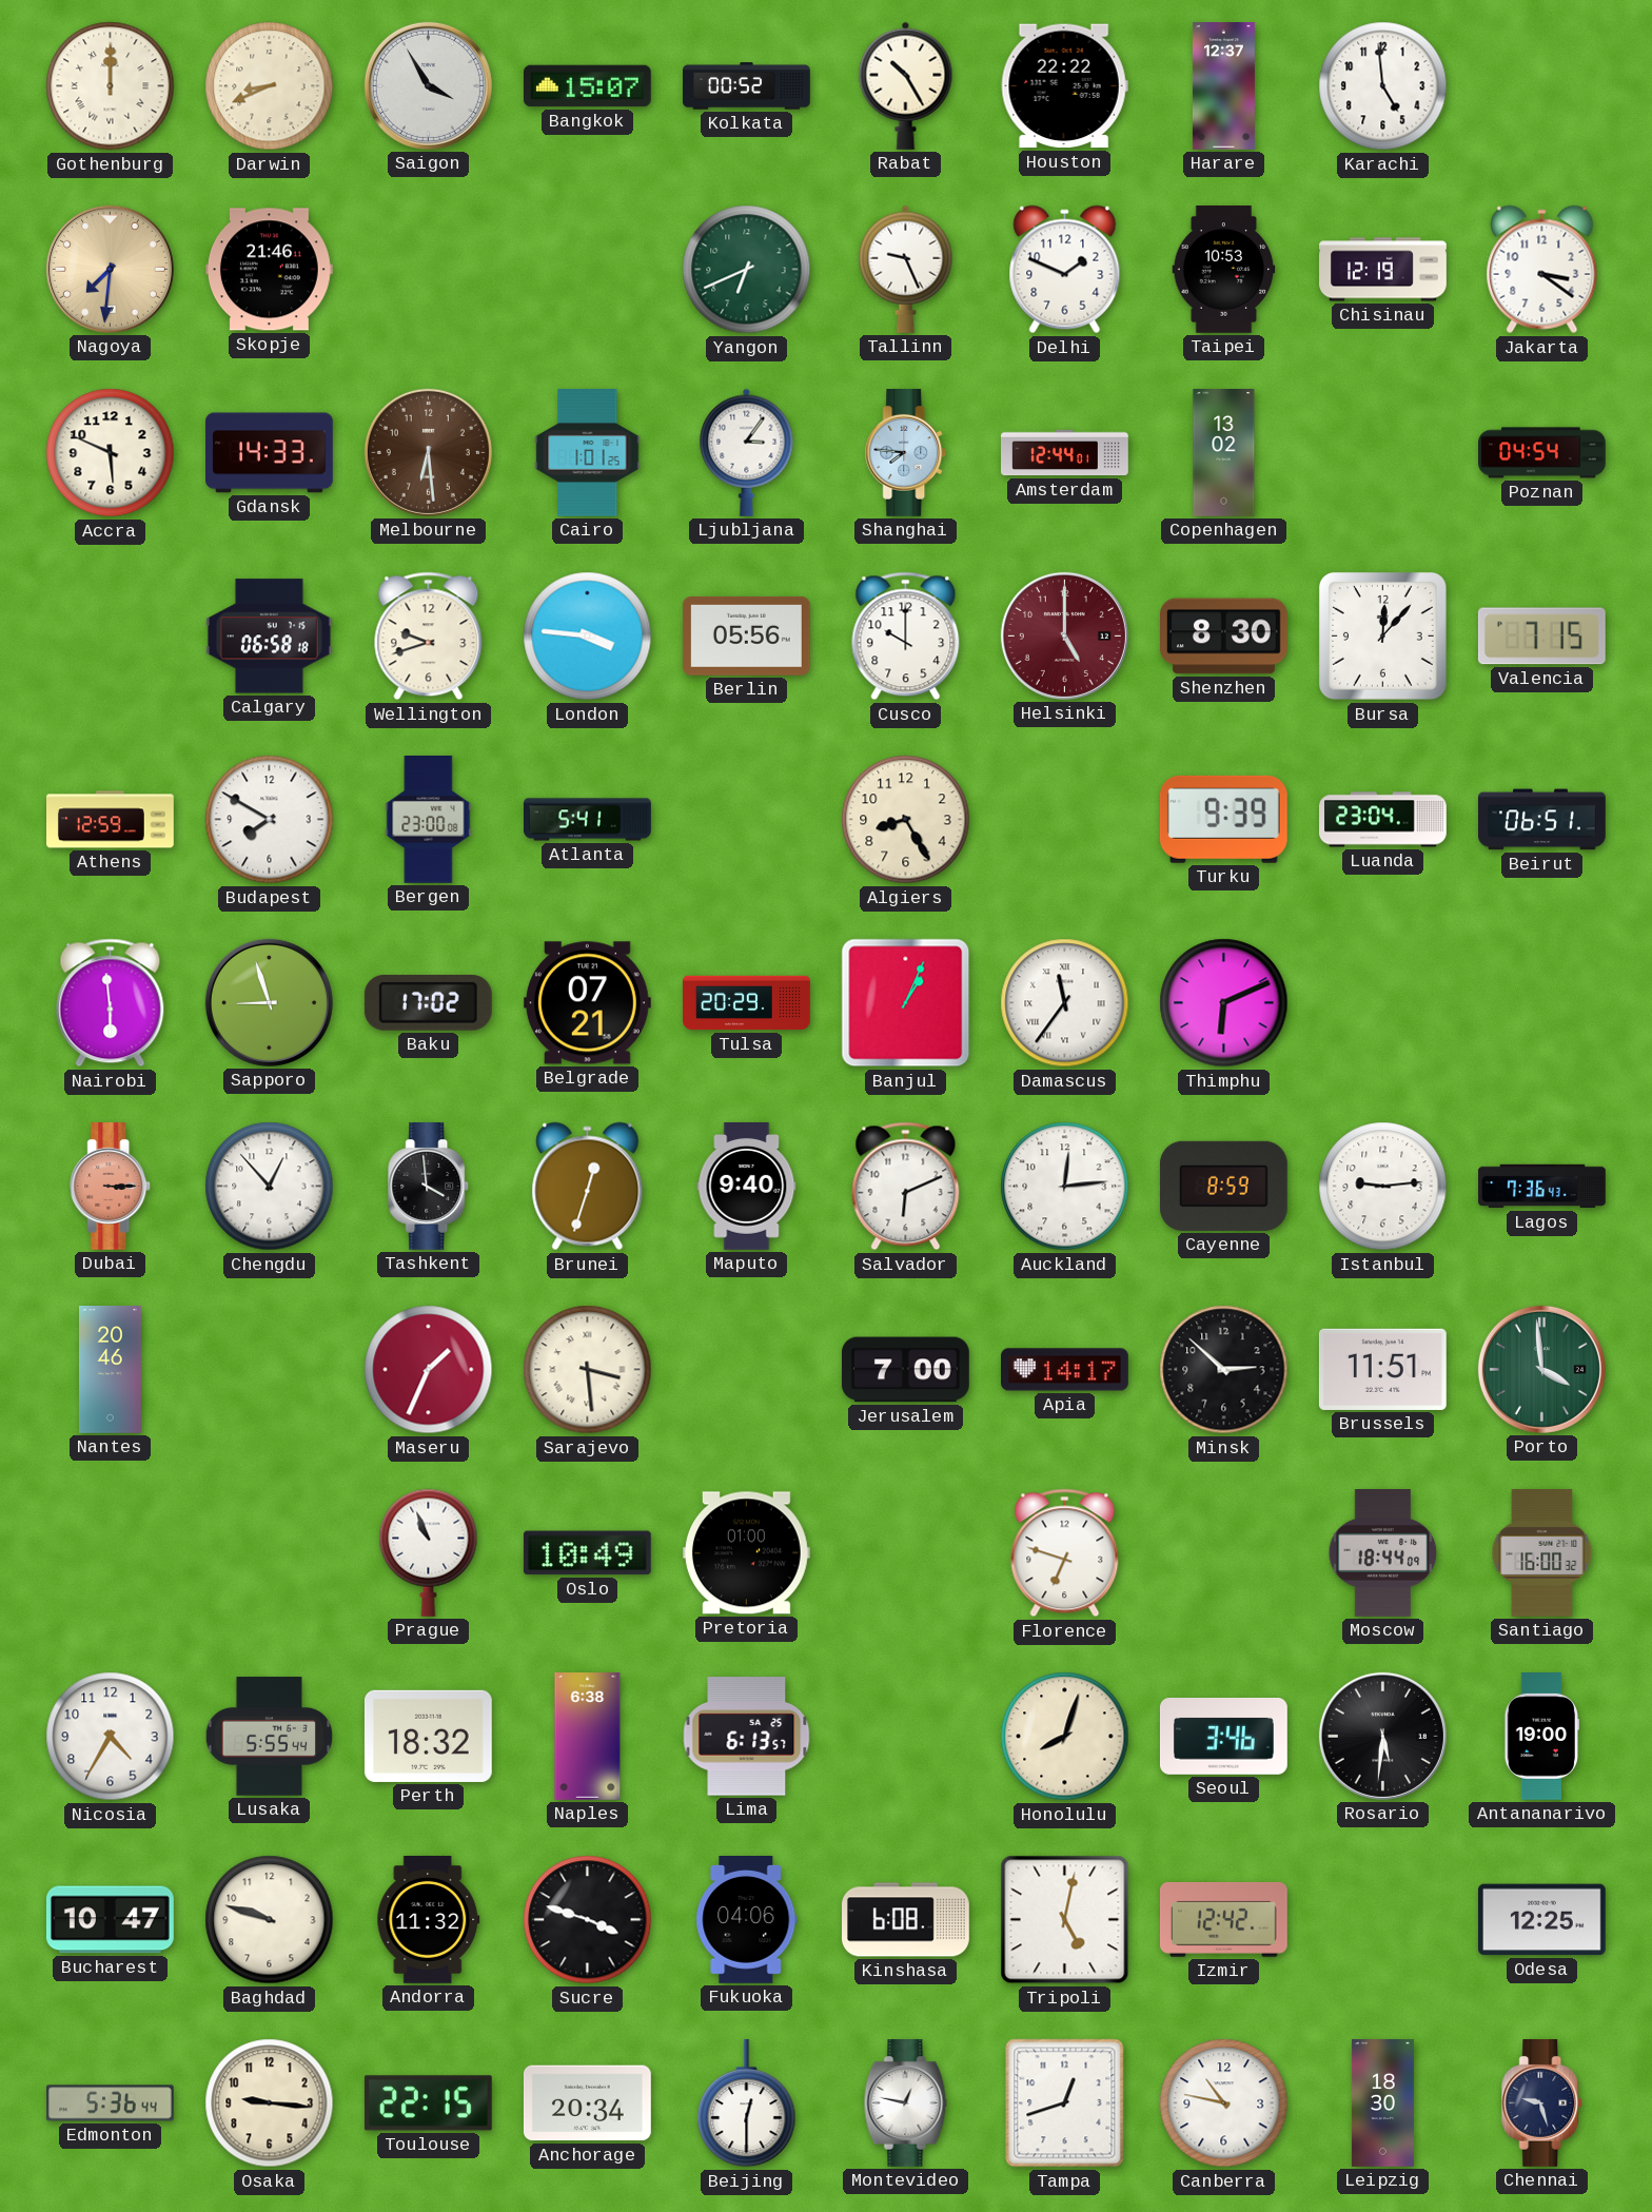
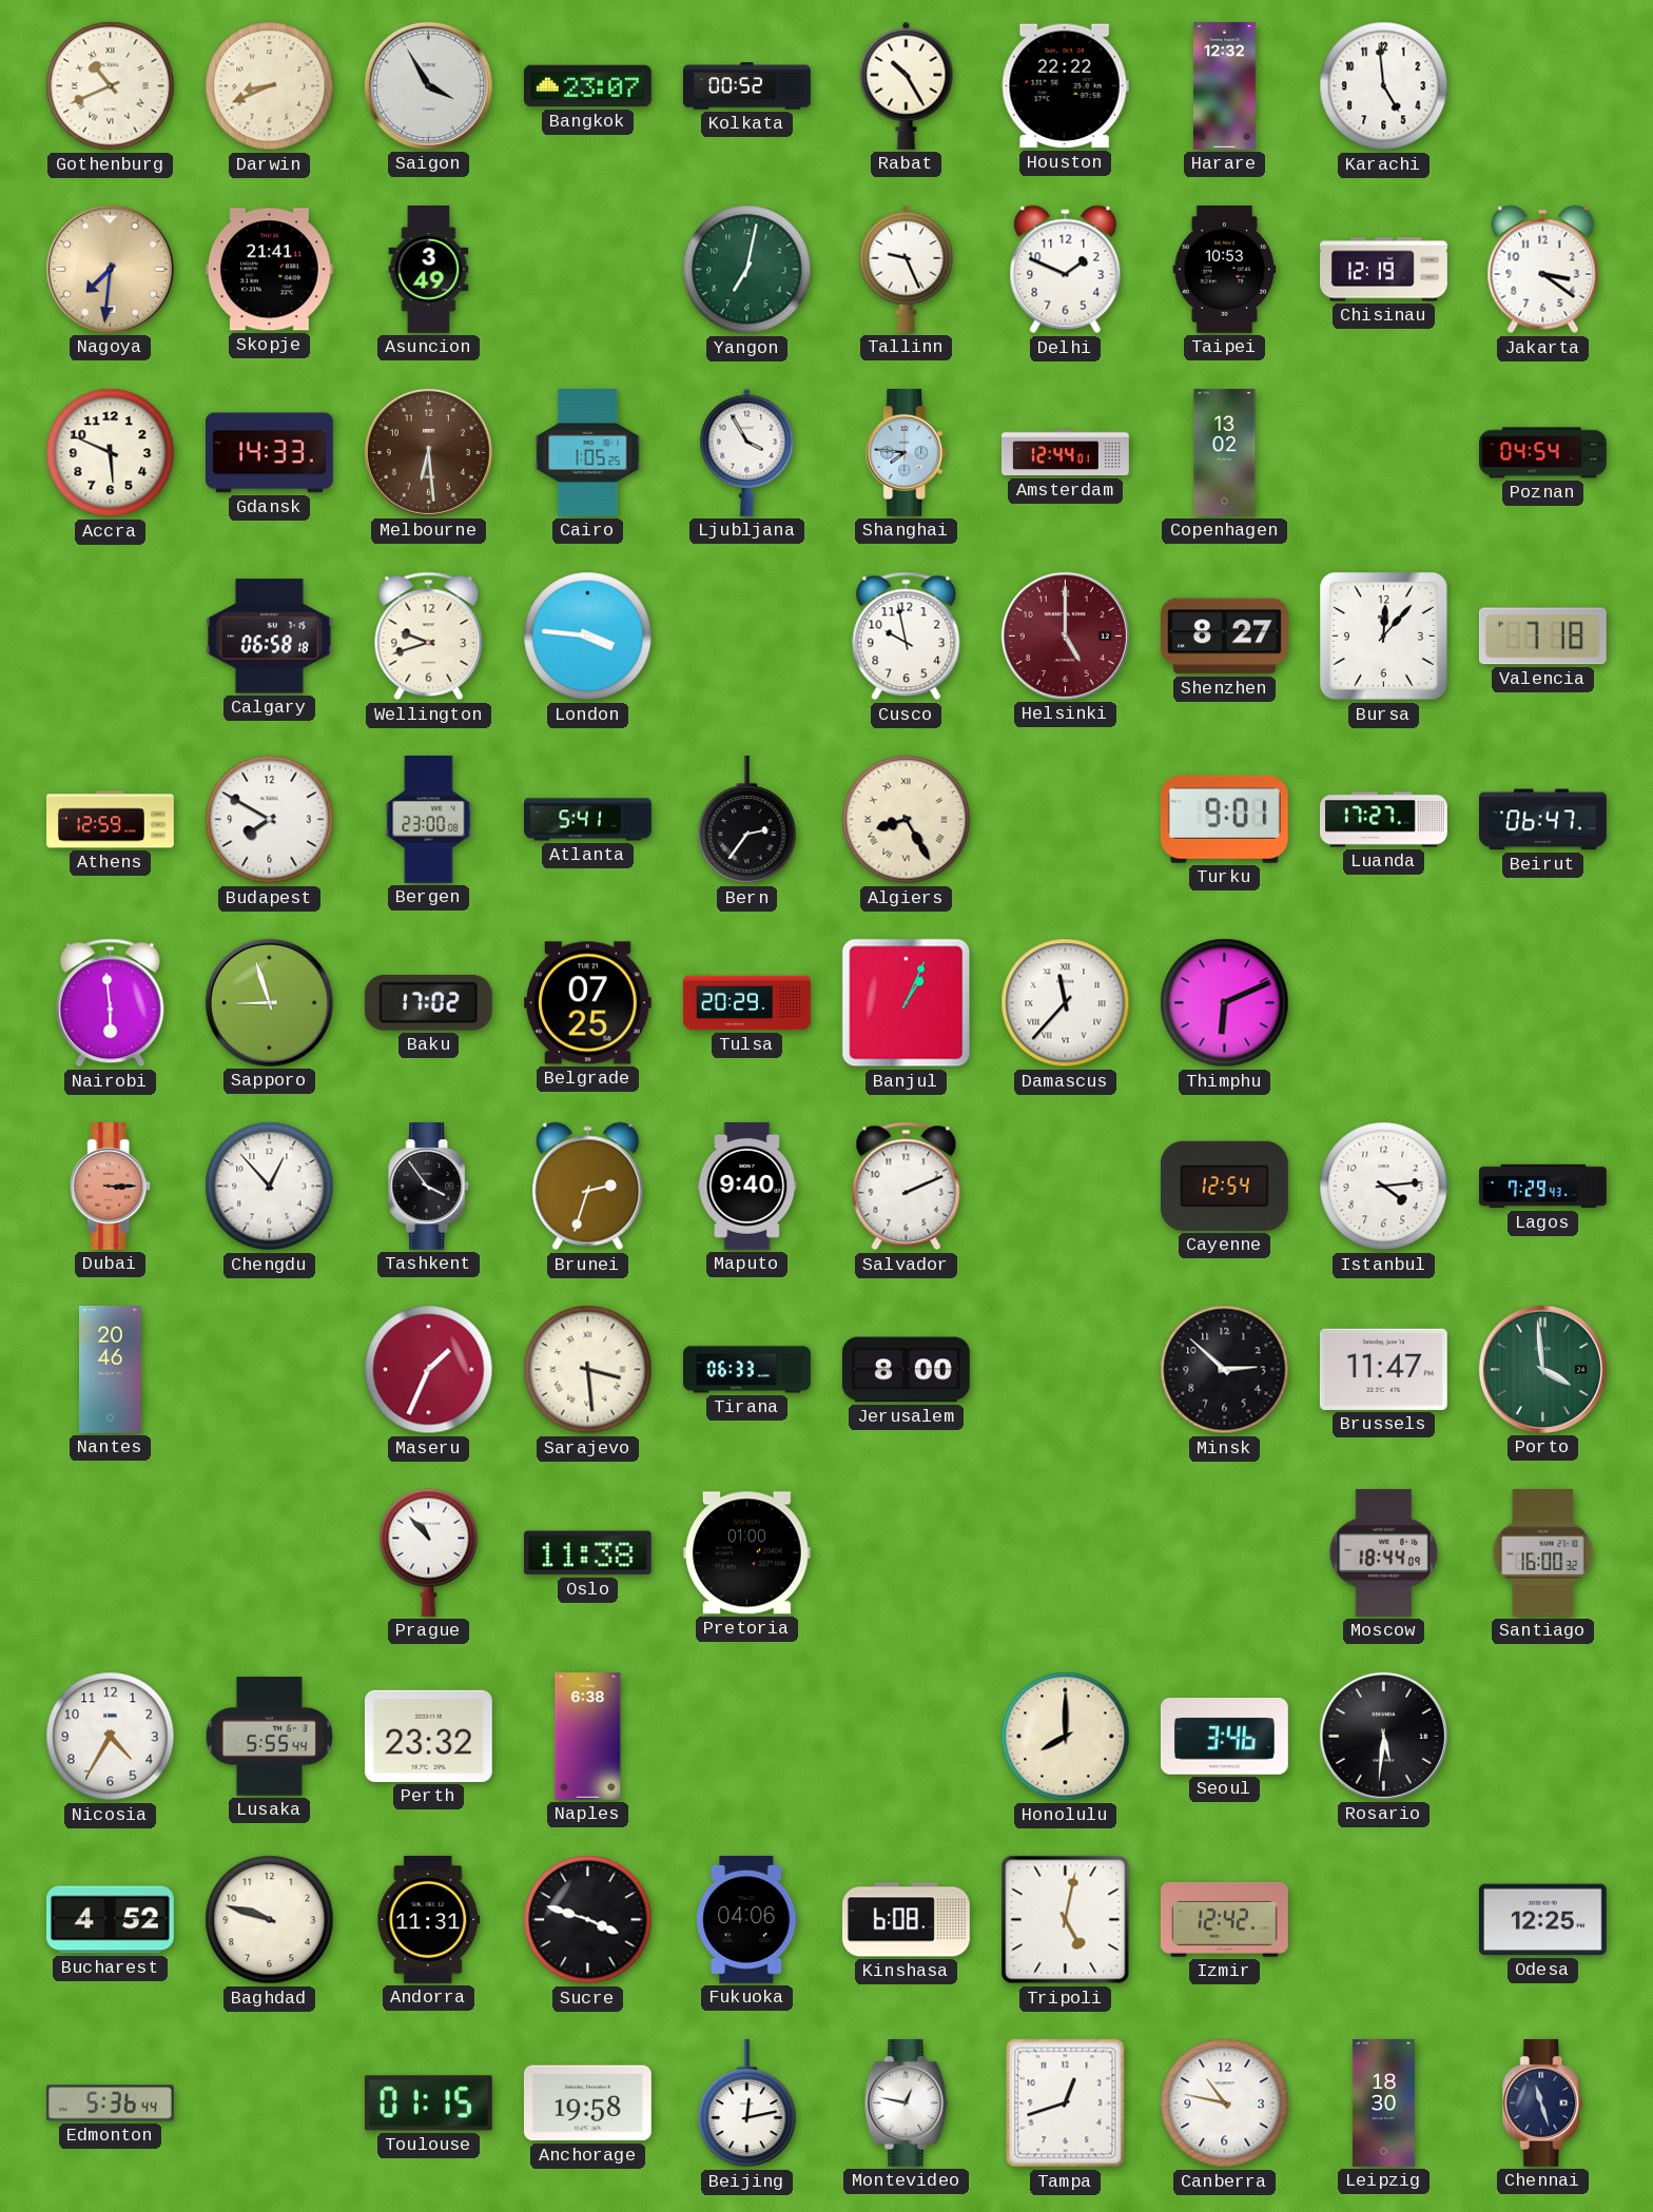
Gothenburg: 12:00 -> 10:41 (111, 86)
Bangkok: 15:07 -> 23:07 (587, 86)
Harare: 12:37 -> 12:32 (1224, 86)
Skopje: 21:46 -> 21:41 (269, 270)
Asuncion: none -> 3:49 (429, 270)
Yangon: 6:41 -> 7:02 (747, 270)
Cairo: 1:01 -> 1:05 (588, 453)
Ljubljana: 3:06 -> 3:55 (747, 452)
Berlin: 05:56 -> none (746, 635)
Cusco: 10:00 -> 9:58 (907, 637)
Shenzhen: 8:30 -> 8:27 (1225, 637)
Valencia: 7:15 -> 7:18 (1542, 637)
Bern: none -> 2:36 (747, 820)
Algiers numerals: Arabic -> Roman (907, 820)
Turku: 9:39 -> 9:01 (1224, 819)
Luanda: 23:04 -> 17:27 (1384, 820)
Beirut: 06:51 -> 06:47 (1543, 820)
Belgrade: 07:21 -> 07:25 (587, 1003)
Damascus: 11:36 -> 11:37 (1066, 1003)
Tashkent: 3:59 -> 3:54 (429, 1187)
Brunei: 12:33 -> 2:33 (588, 1187)
Salvador: 6:11 -> 2:11 (907, 1187)
Auckland: 12:14 -> none (1065, 1187)
Cayenne: 8:59 -> 12:54 (1224, 1186)
Istanbul: 9:14 -> 4:14 (1384, 1187)
Lagos: 7:36 -> 7:29 (1543, 1187)
Tirana: none -> 06:33 (747, 1370)
Jerusalem: 7:00 -> 8:00 (906, 1370)
Apia: 14:17 -> none (1065, 1370)
Brussels: 11:51 -> 11:47 (1383, 1369)
Prague: 10:56 -> 10:53 (429, 1552)
Oslo: 10:49 -> 11:38 (587, 1553)
Florence: 6:48 -> none (1065, 1553)
Perth: 18:32 -> 23:32 (428, 1736)
Lima: 6:13 -> none (747, 1737)
Honolulu: 8:03 -> 8:00 (1066, 1737)
Antananarivo: 19:00 -> none (1541, 1737)
Bucharest: 10:47 -> 4:52 (110, 1920)
Andorra: 11:32 -> 11:31 (429, 1919)
Osaka: 9:16 -> none (270, 2103)
Toulouse: 22:15 -> 01:15 (428, 2103)
Anchorage: 20:34 -> 19:58 (587, 2103)
Beijing: 12:30 -> 12:13 (747, 2103)
Chennai: 9:27 -> 11:27 (1543, 2103)
